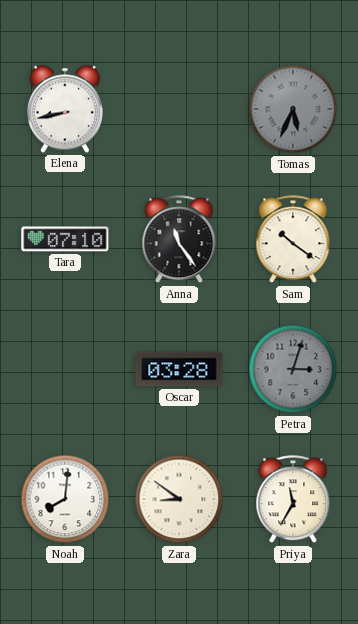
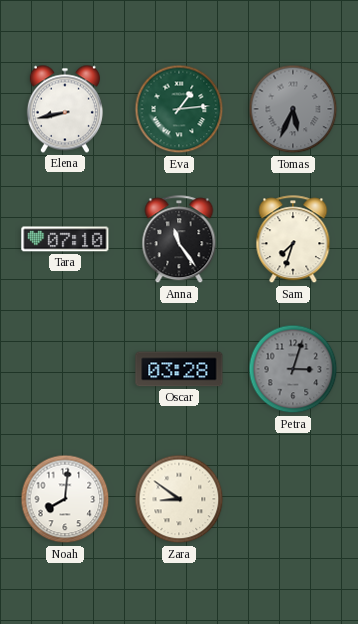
Eva: none -> 1:14 (179, 109)
Sam: 10:21 -> 7:33 (293, 240)
Priya: 11:35 -> none (293, 500)
